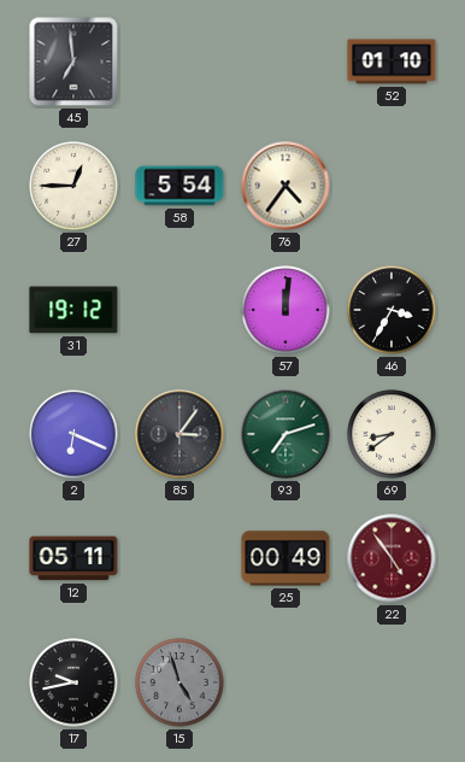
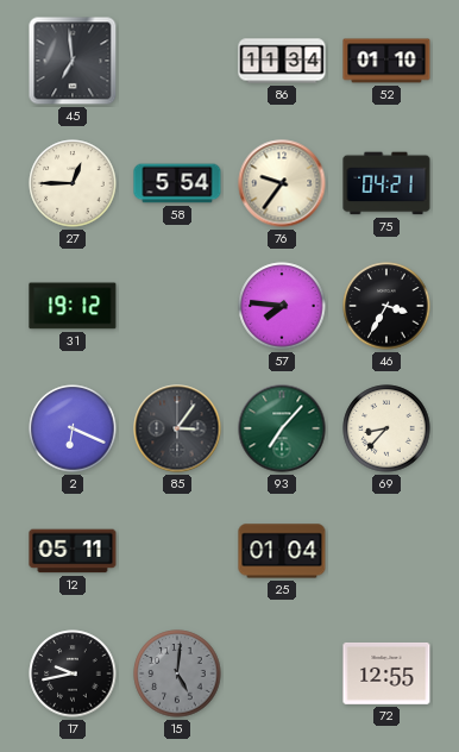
86: none -> 11:34 (282, 61)
76: 4:36 -> 9:36 (282, 183)
75: none -> 04:21 (386, 183)
57: 12:01 -> 7:46 (282, 306)
93: 7:12 -> 7:07 (282, 428)
69: 8:39 -> 8:37 (386, 428)
25: 00:49 -> 01:04 (282, 551)
22: 4:54 -> none (392, 558)
15: 4:57 -> 5:01 (177, 673)
72: none -> 12:55 (386, 673)
